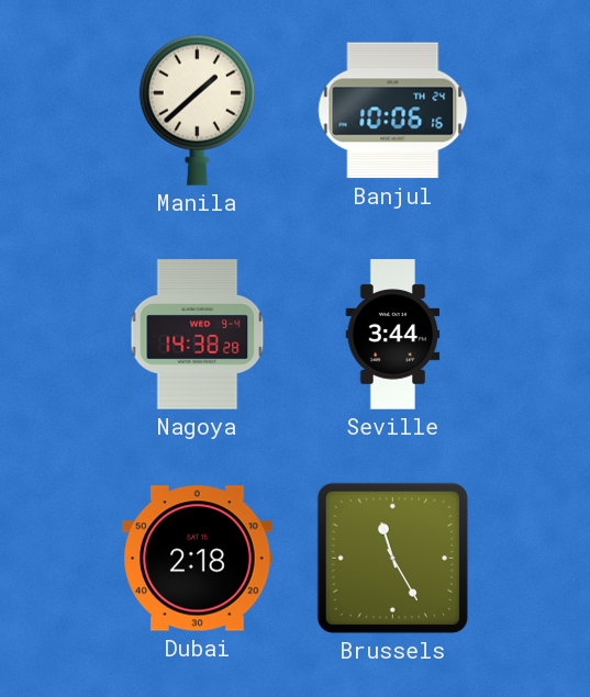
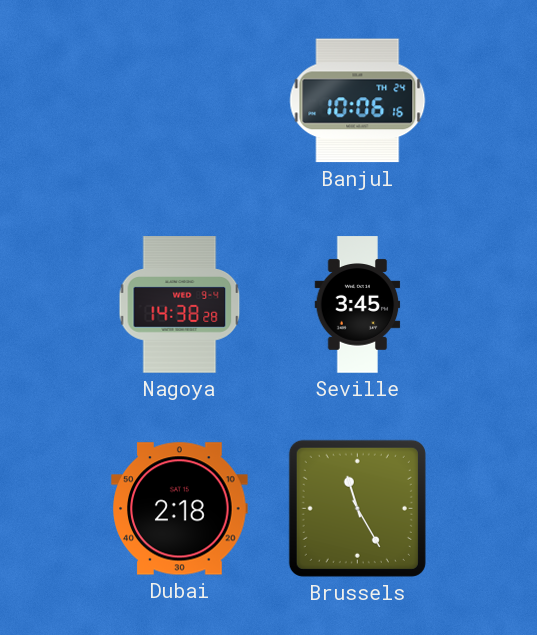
Manila: 1:38 -> none (197, 110)
Seville: 3:44 -> 3:45 (358, 305)
